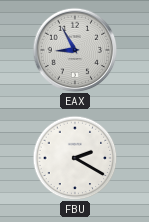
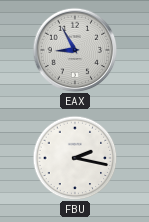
FBU: 2:20 -> 2:17 (75, 158)
